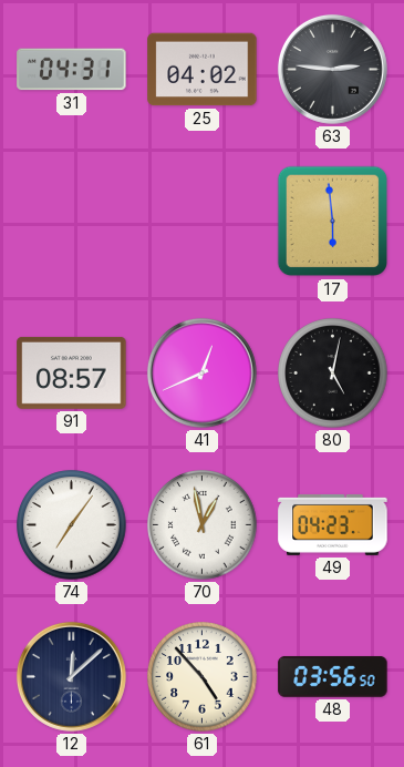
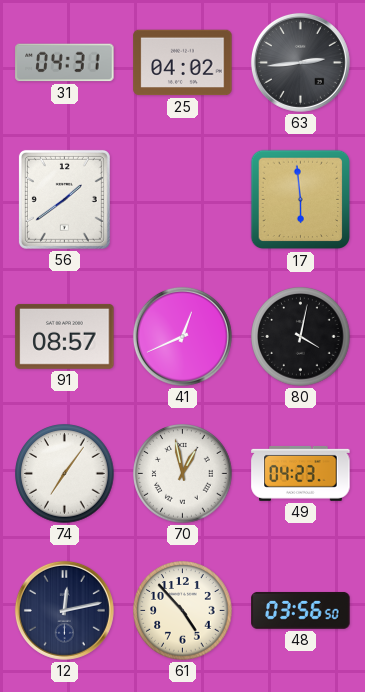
63: 2:46 -> 2:44 (300, 62)
56: none -> 1:39 (64, 199)
80: 5:02 -> 4:02 (301, 337)
12: 12:08 -> 12:13 (64, 610)
